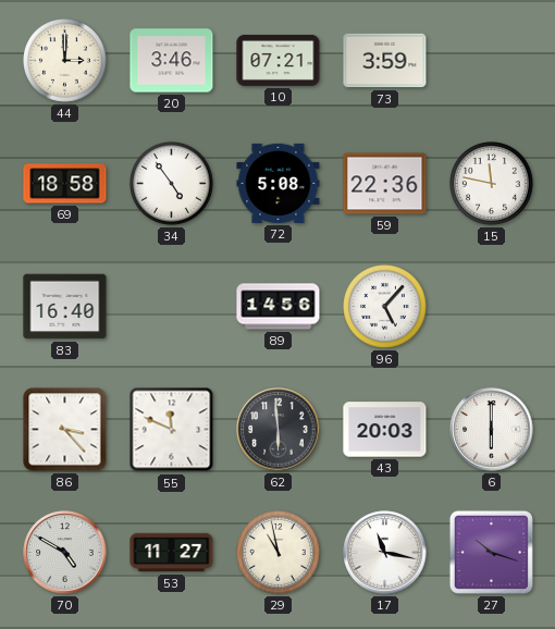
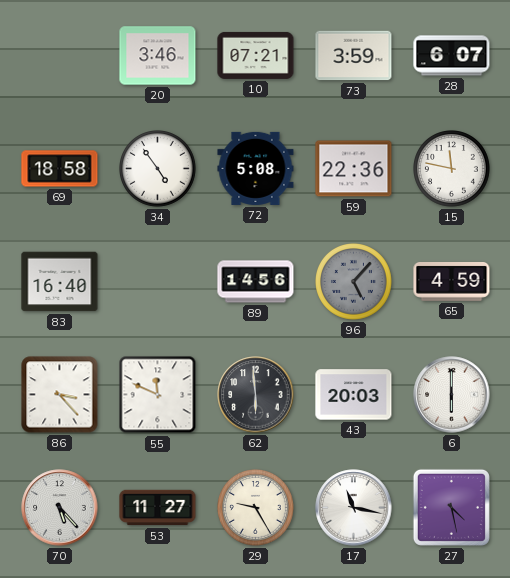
44: 3:00 -> none (65, 61)
28: none -> 6:07 (452, 56)
96 dial: white -> grey (354, 282)
65: none -> 4:59 (452, 282)
70: 4:50 -> 5:23 (60, 508)
29: 10:58 -> 9:25 (256, 508)
27: 10:18 -> 4:28 (451, 507)
